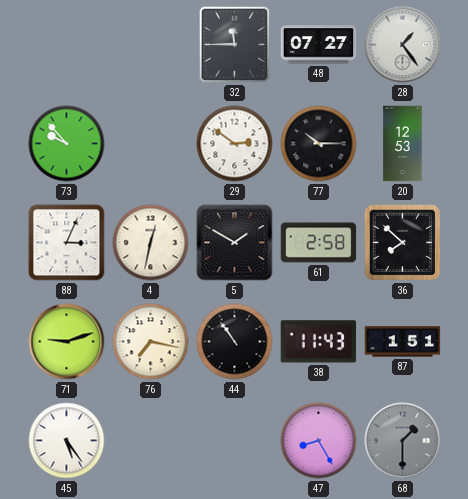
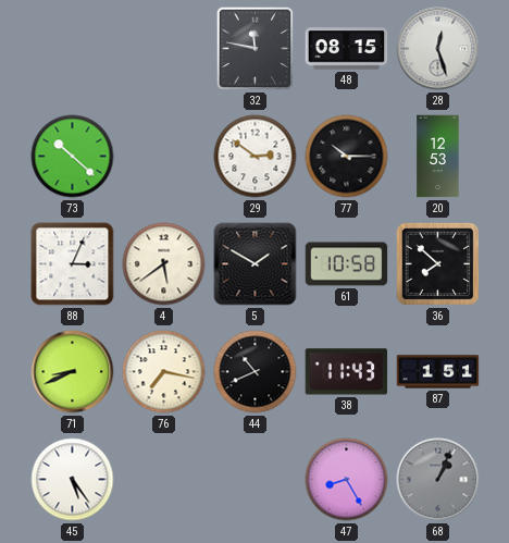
32: 11:45 -> 11:47 (256, 49)
48: 07:27 -> 08:15 (347, 49)
28: 1:24 -> 12:27 (438, 49)
73: 9:53 -> 10:22 (73, 157)
4: 12:32 -> 5:39 (164, 264)
61: 2:58 -> 10:58 (347, 264)
71: 9:12 -> 8:41 (73, 372)
44: 10:54 -> 10:41 (256, 372)
68: 1:30 -> 1:04 (438, 480)
